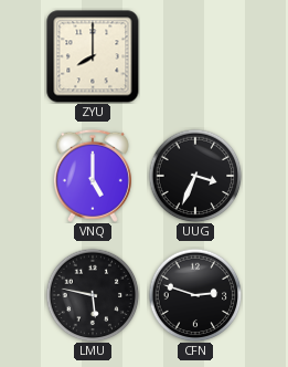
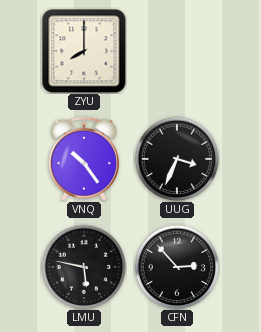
VNQ: 5:00 -> 10:24 (84, 159)
CFN: 2:48 -> 2:53 (177, 267)
